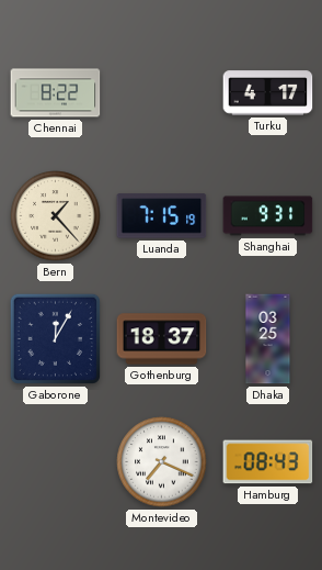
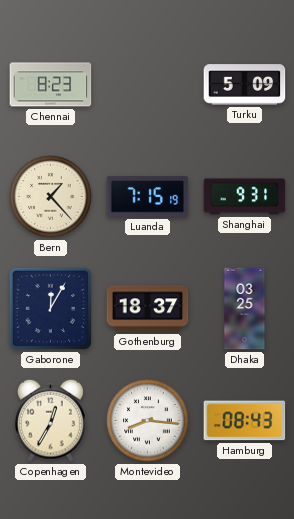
Chennai: 8:22 -> 8:23 (51, 85)
Turku: 4:17 -> 5:09 (245, 85)
Copenhagen: none -> 12:35 (51, 420)
Montevideo: 7:19 -> 8:16 (148, 421)
